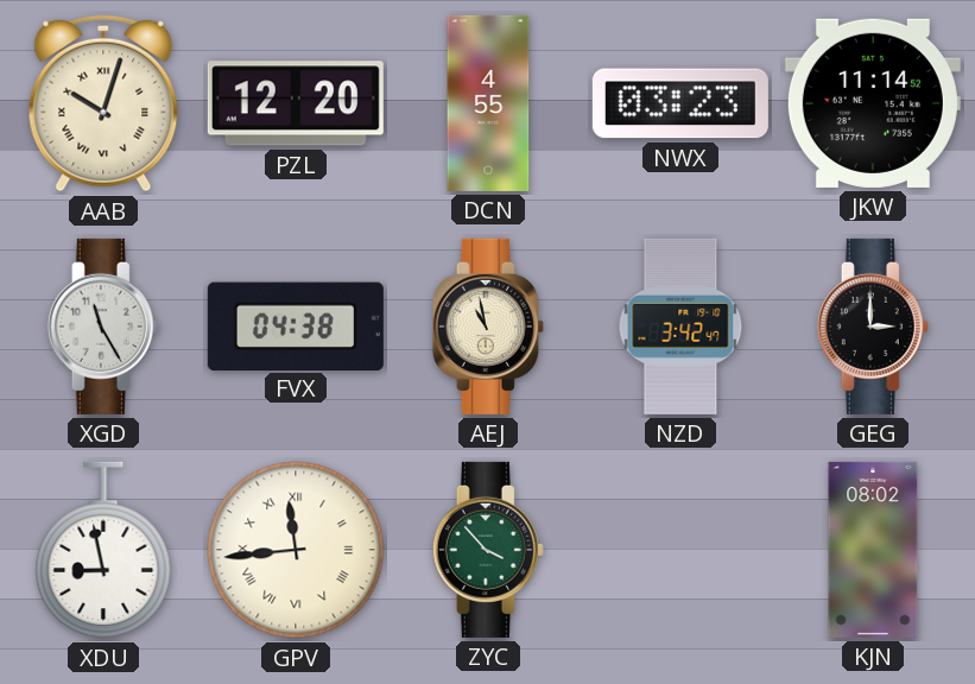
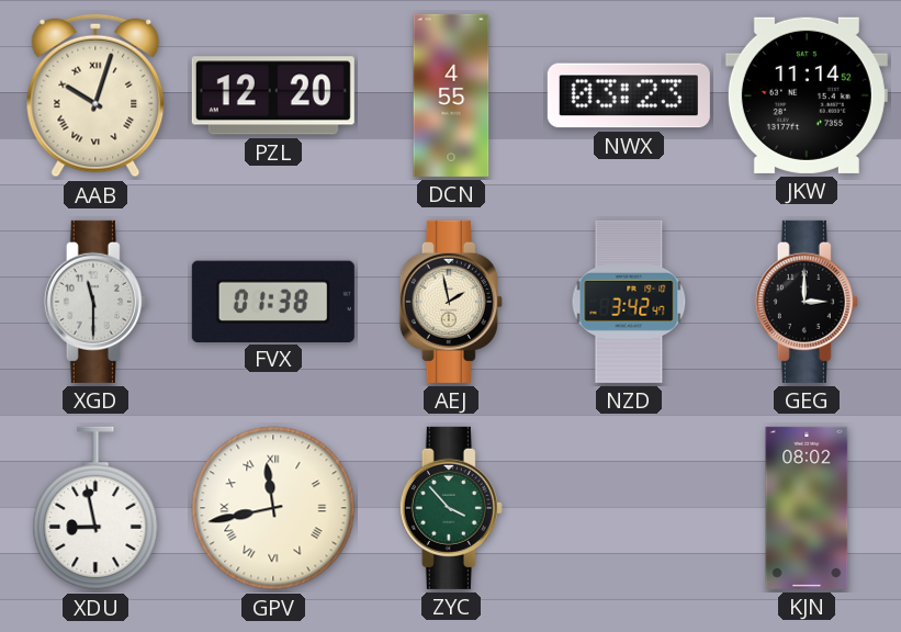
XGD: 11:25 -> 11:30 (95, 302)
FVX: 04:38 -> 01:38 (273, 301)
AEJ: 10:58 -> 1:58 (451, 302)
GPV: 11:44 -> 11:43 (273, 508)
